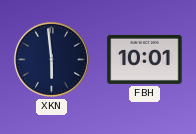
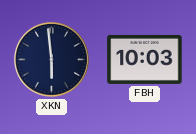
FBH: 10:01 -> 10:03 (145, 59)
